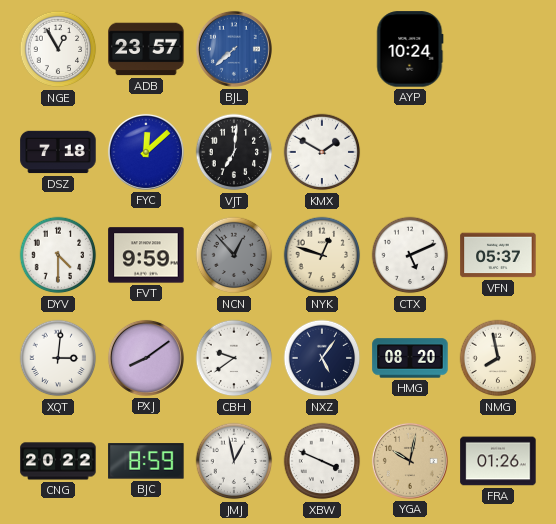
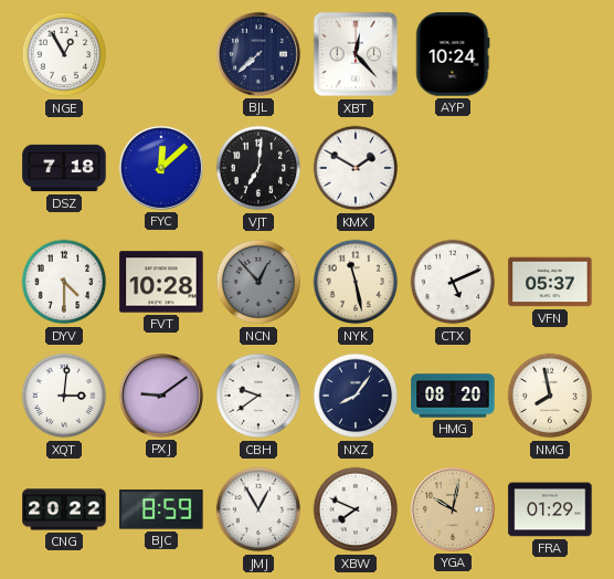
ADB: 23:57 -> none (146, 49)
BJL dial: blue -> navy (258, 54)
XBT: none -> 12:23 (356, 54)
FVT: 9:59 -> 10:28 (161, 282)
NYK: 12:48 -> 11:28 (356, 282)
PXJ: 8:09 -> 9:09 (161, 396)
NXZ: 5:06 -> 8:06 (356, 396)
JMJ: 12:58 -> 12:55 (258, 509)
XBW: 3:49 -> 7:49 (356, 509)
FRA: 01:26 -> 01:29 (550, 509)
